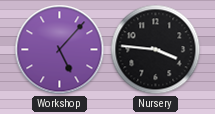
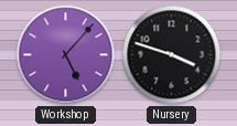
Nursery: 3:46 -> 3:48 (172, 55)
